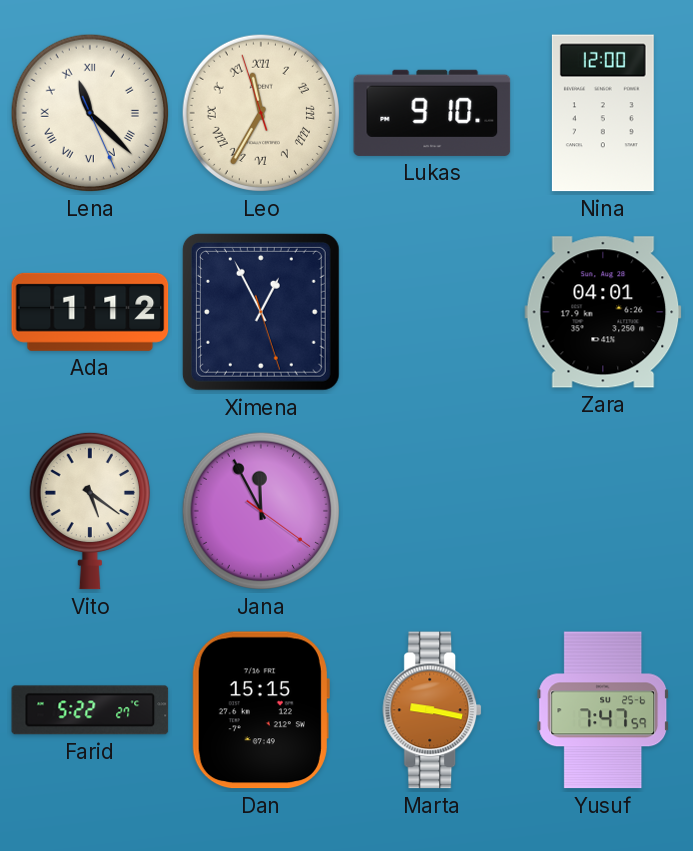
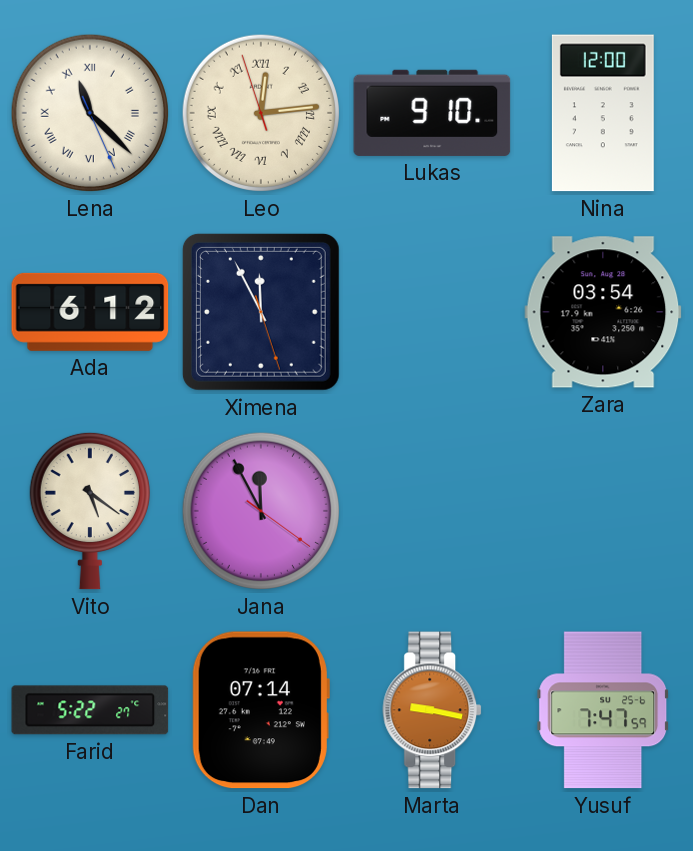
Leo: 11:34 -> 12:13 (261, 113)
Ada: 1:12 -> 6:12 (90, 312)
Ximena: 12:55 -> 11:55 (261, 312)
Zara: 04:01 -> 03:54 (603, 312)
Dan: 15:15 -> 07:14 (261, 710)
